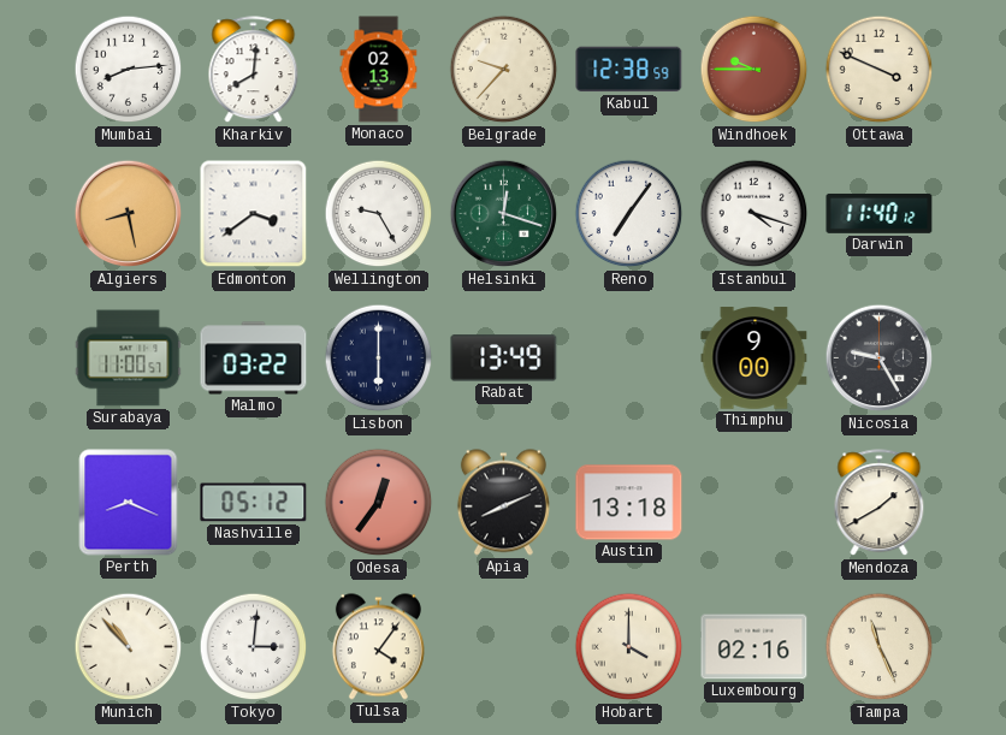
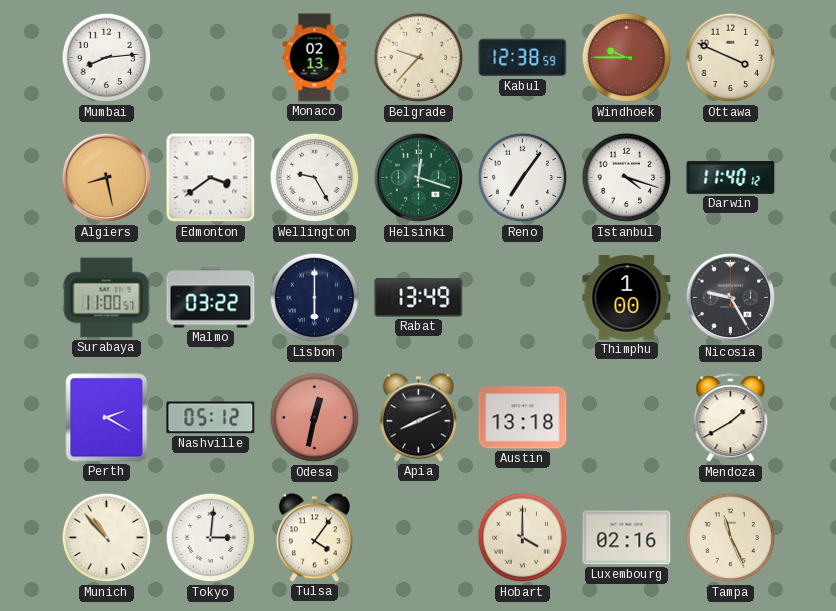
Kharkiv: 8:01 -> none (254, 70)
Thimphu: 9:00 -> 1:00 (627, 298)
Perth: 8:19 -> 2:20 (107, 418)
Odesa: 12:36 -> 12:32 (315, 418)
